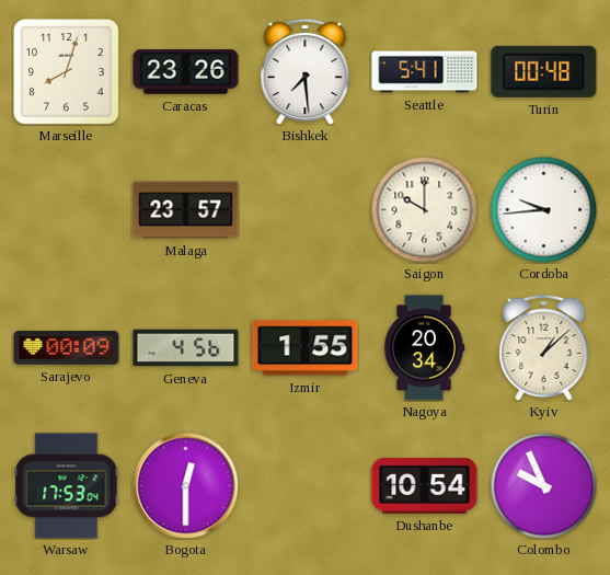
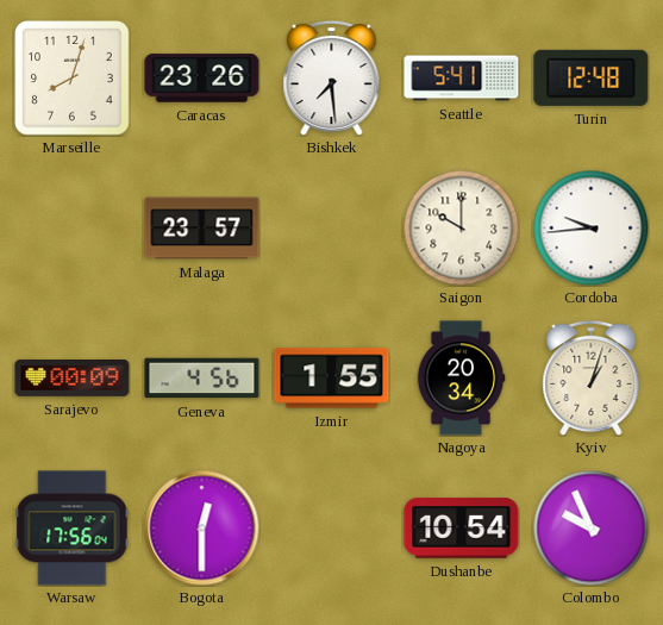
Turin: 00:48 -> 12:48 (592, 77)
Kyiv: 1:08 -> 1:03 (592, 377)
Warsaw: 17:53 -> 17:56 (73, 529)
